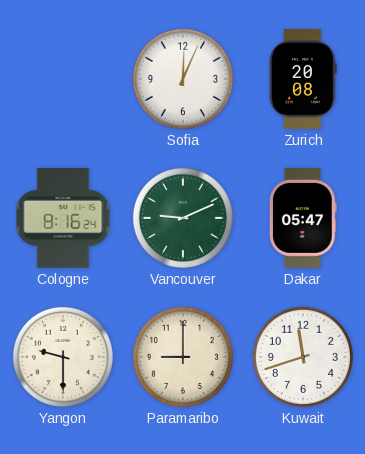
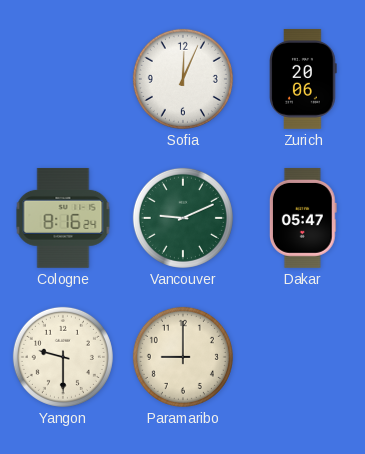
Zurich: 20:08 -> 20:06 (303, 79)
Kuwait: 11:42 -> none (303, 357)
